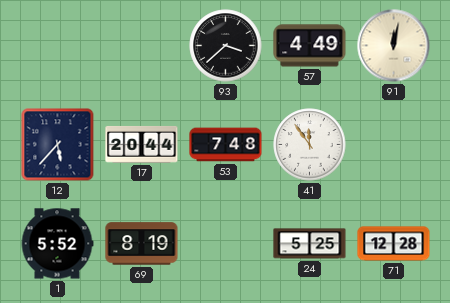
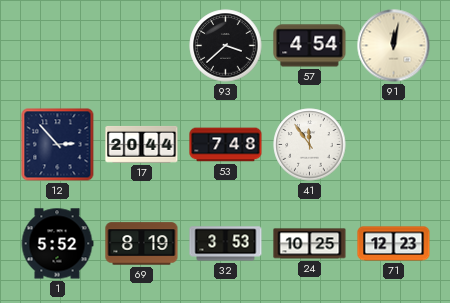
57: 4:49 -> 4:54 (310, 46)
12: 5:37 -> 2:53 (58, 145)
32: none -> 3:53 (226, 244)
24: 5:25 -> 10:25 (310, 244)
71: 12:28 -> 12:23 (394, 244)
